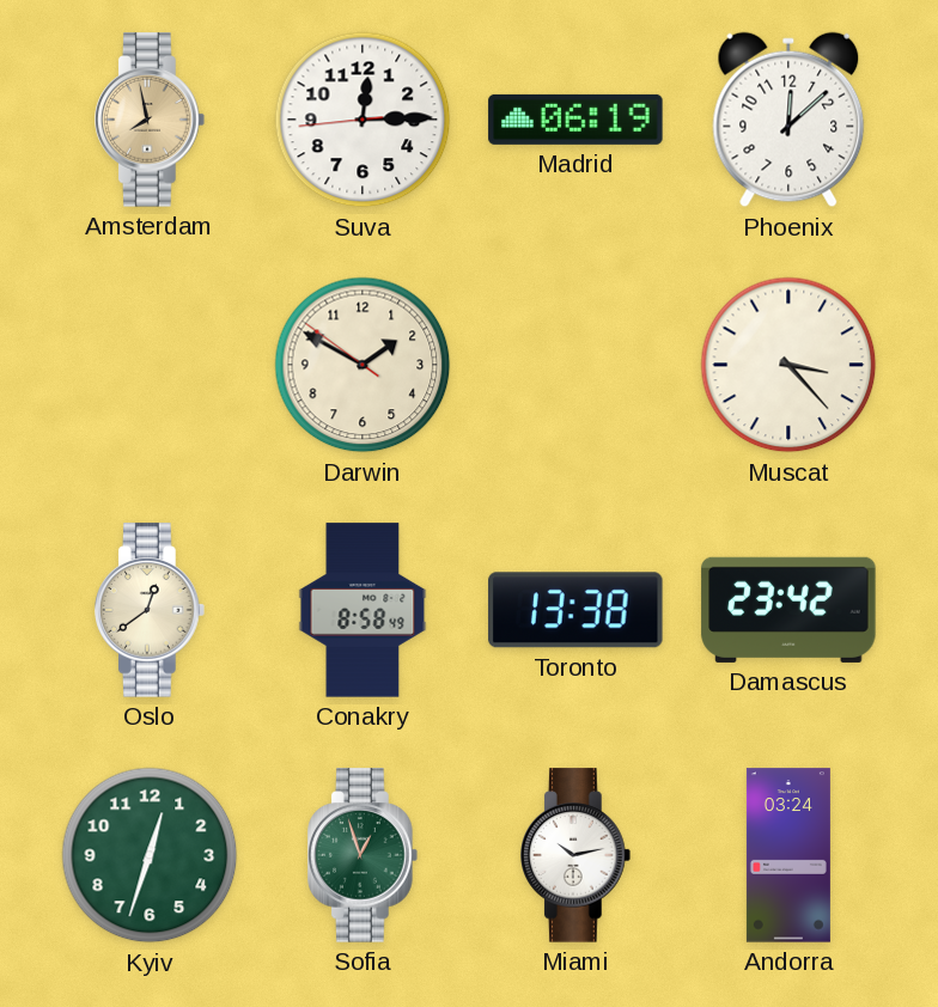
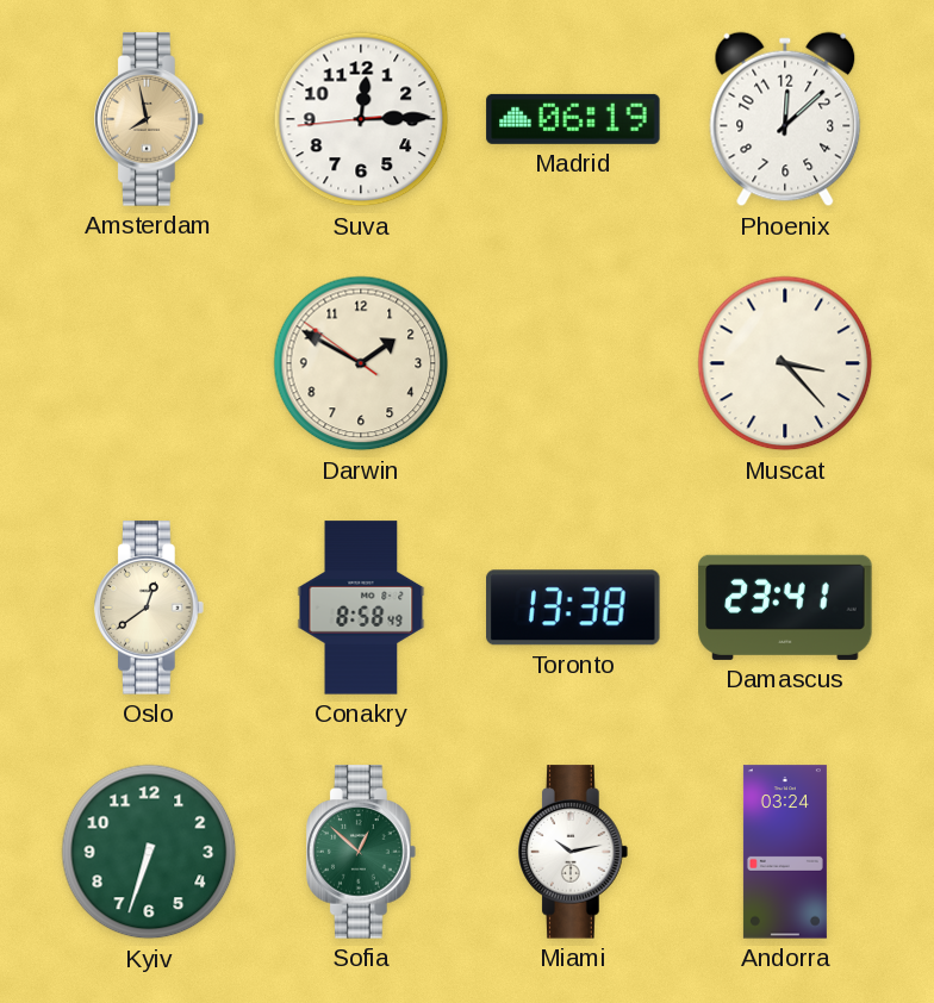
Damascus: 23:42 -> 23:41 (785, 608)
Kyiv: 12:33 -> 6:33 (149, 852)
Sofia: 12:57 -> 12:52 (361, 852)
